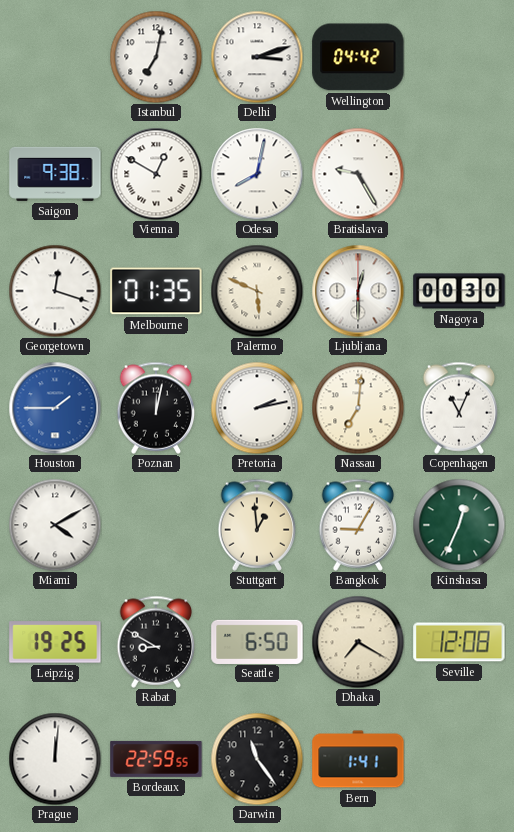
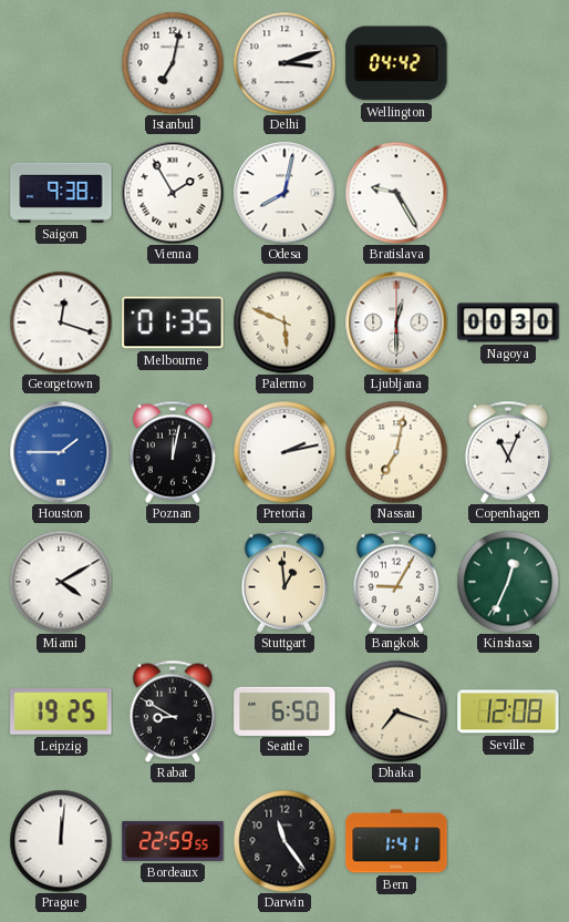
Vienna: 12:50 -> 1:55 (173, 193)
Nassau: 7:01 -> 7:02 (396, 452)
Dhaka: 7:20 -> 7:18 (396, 711)
